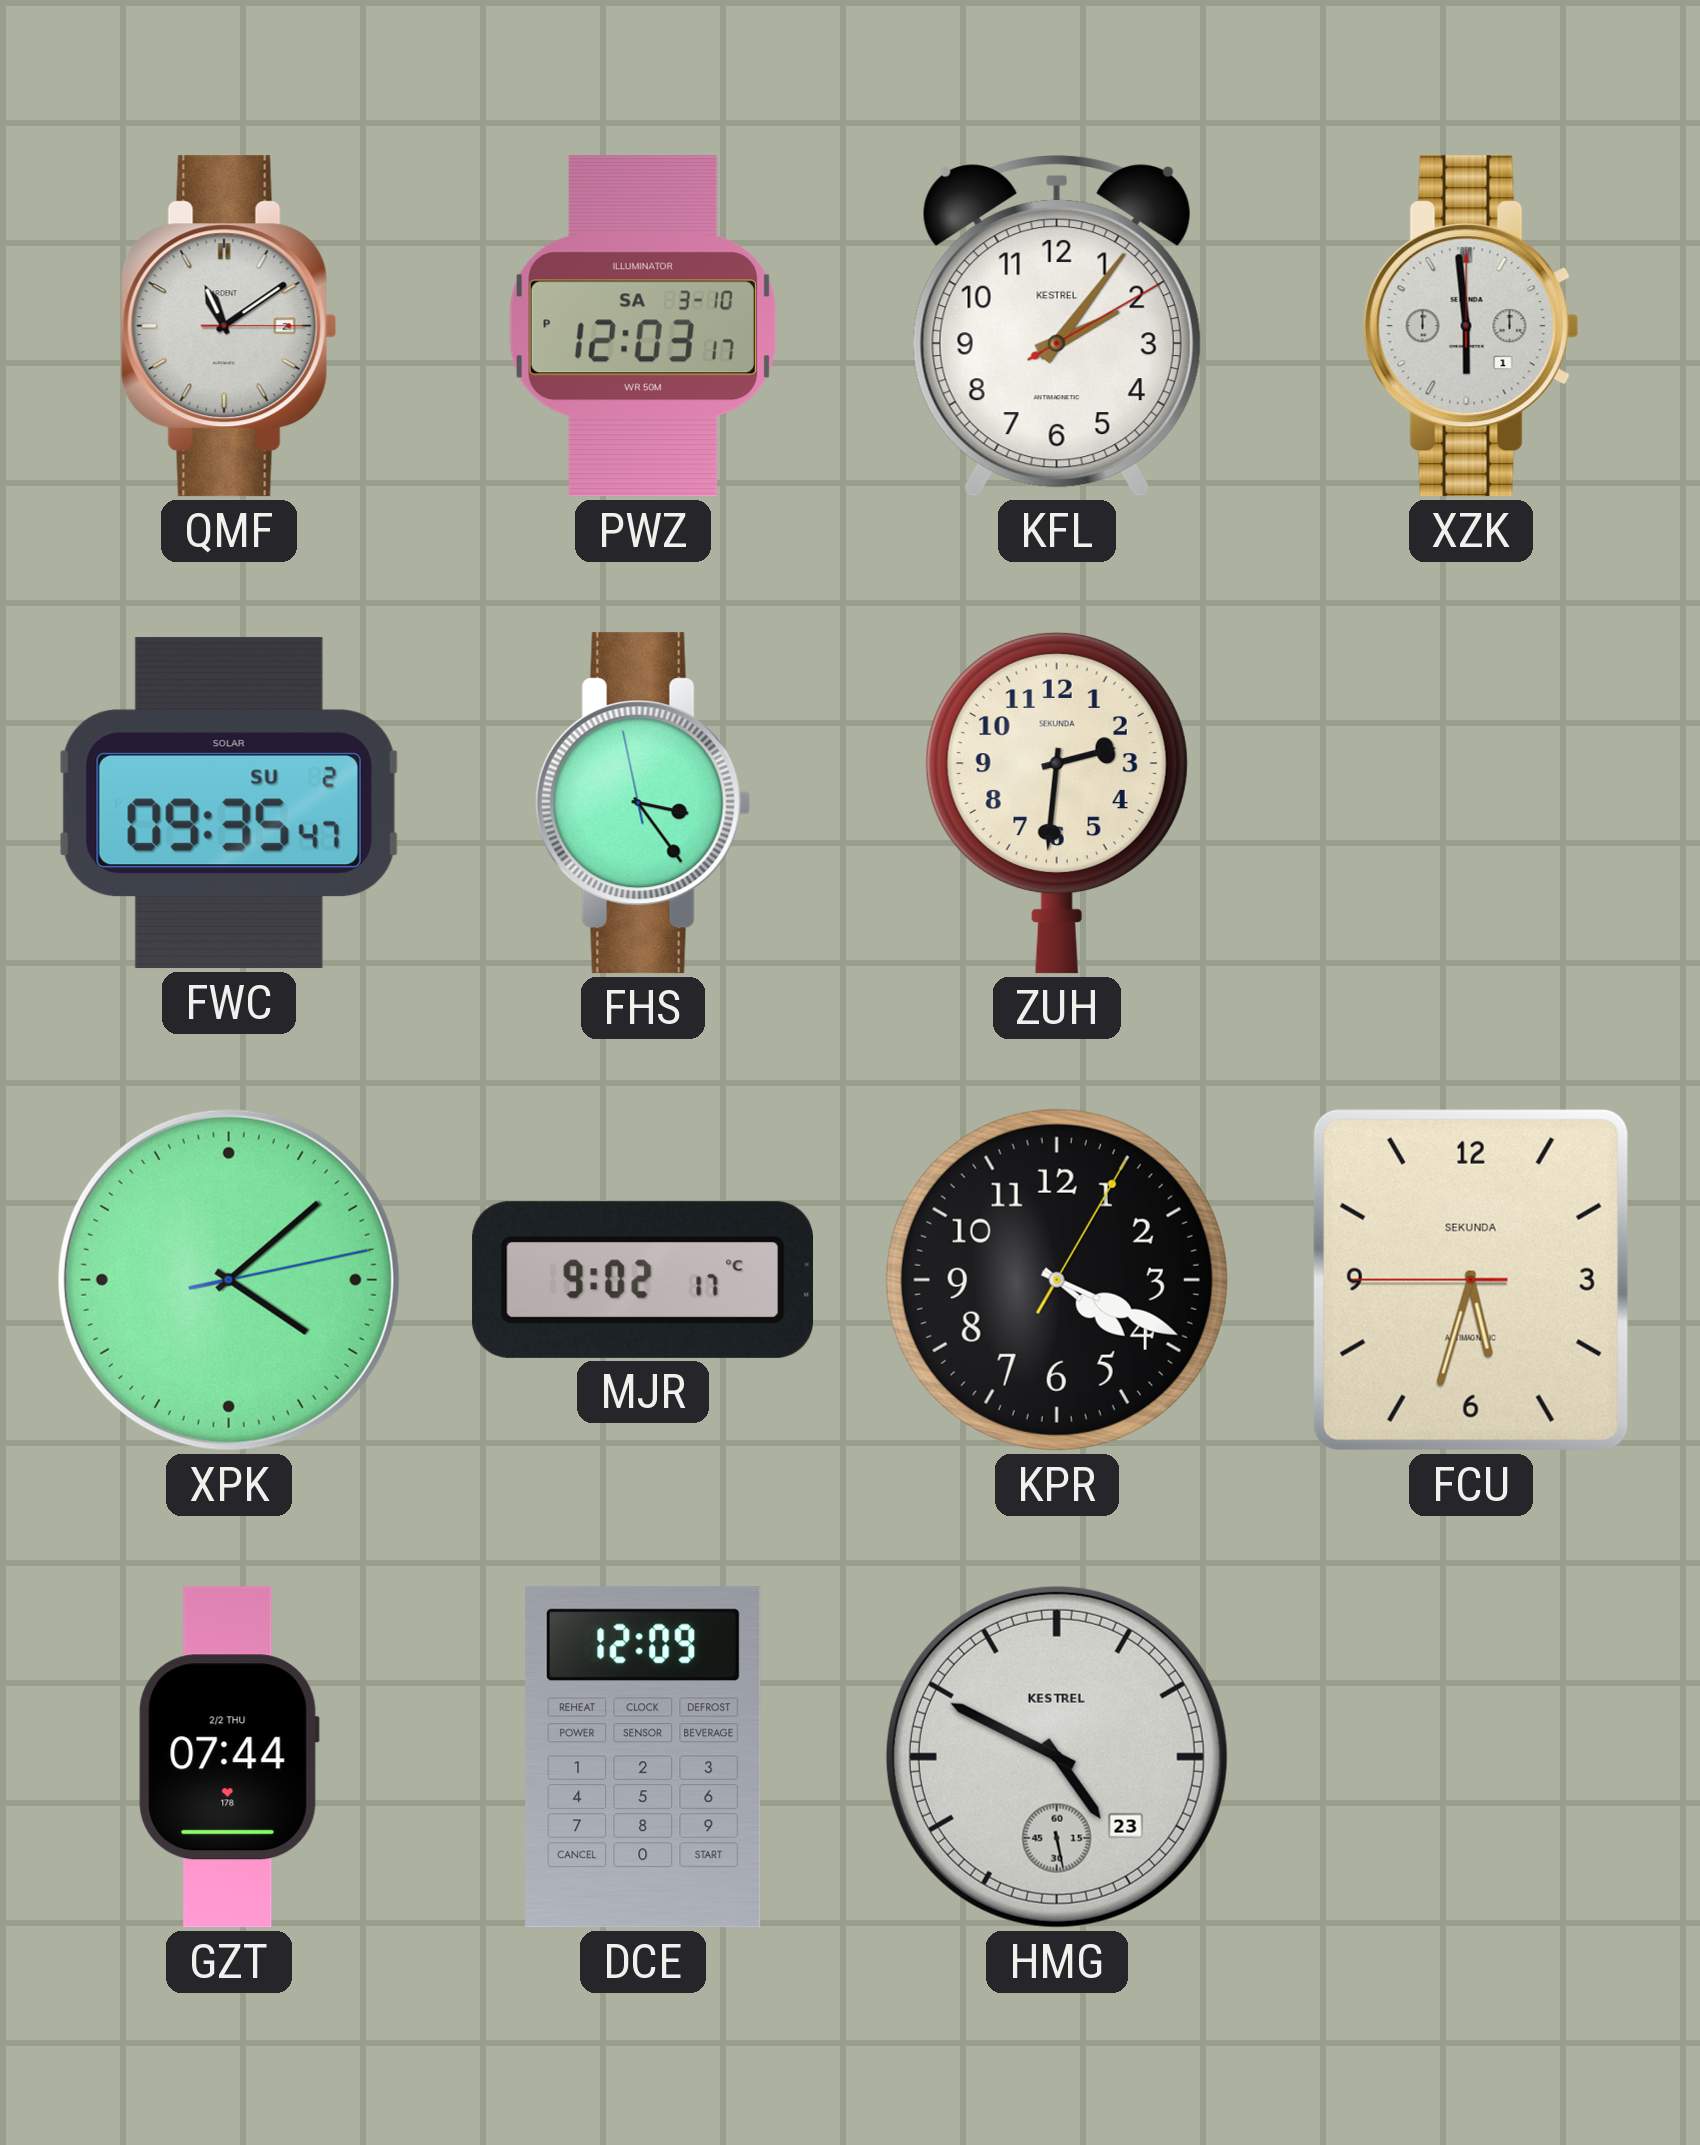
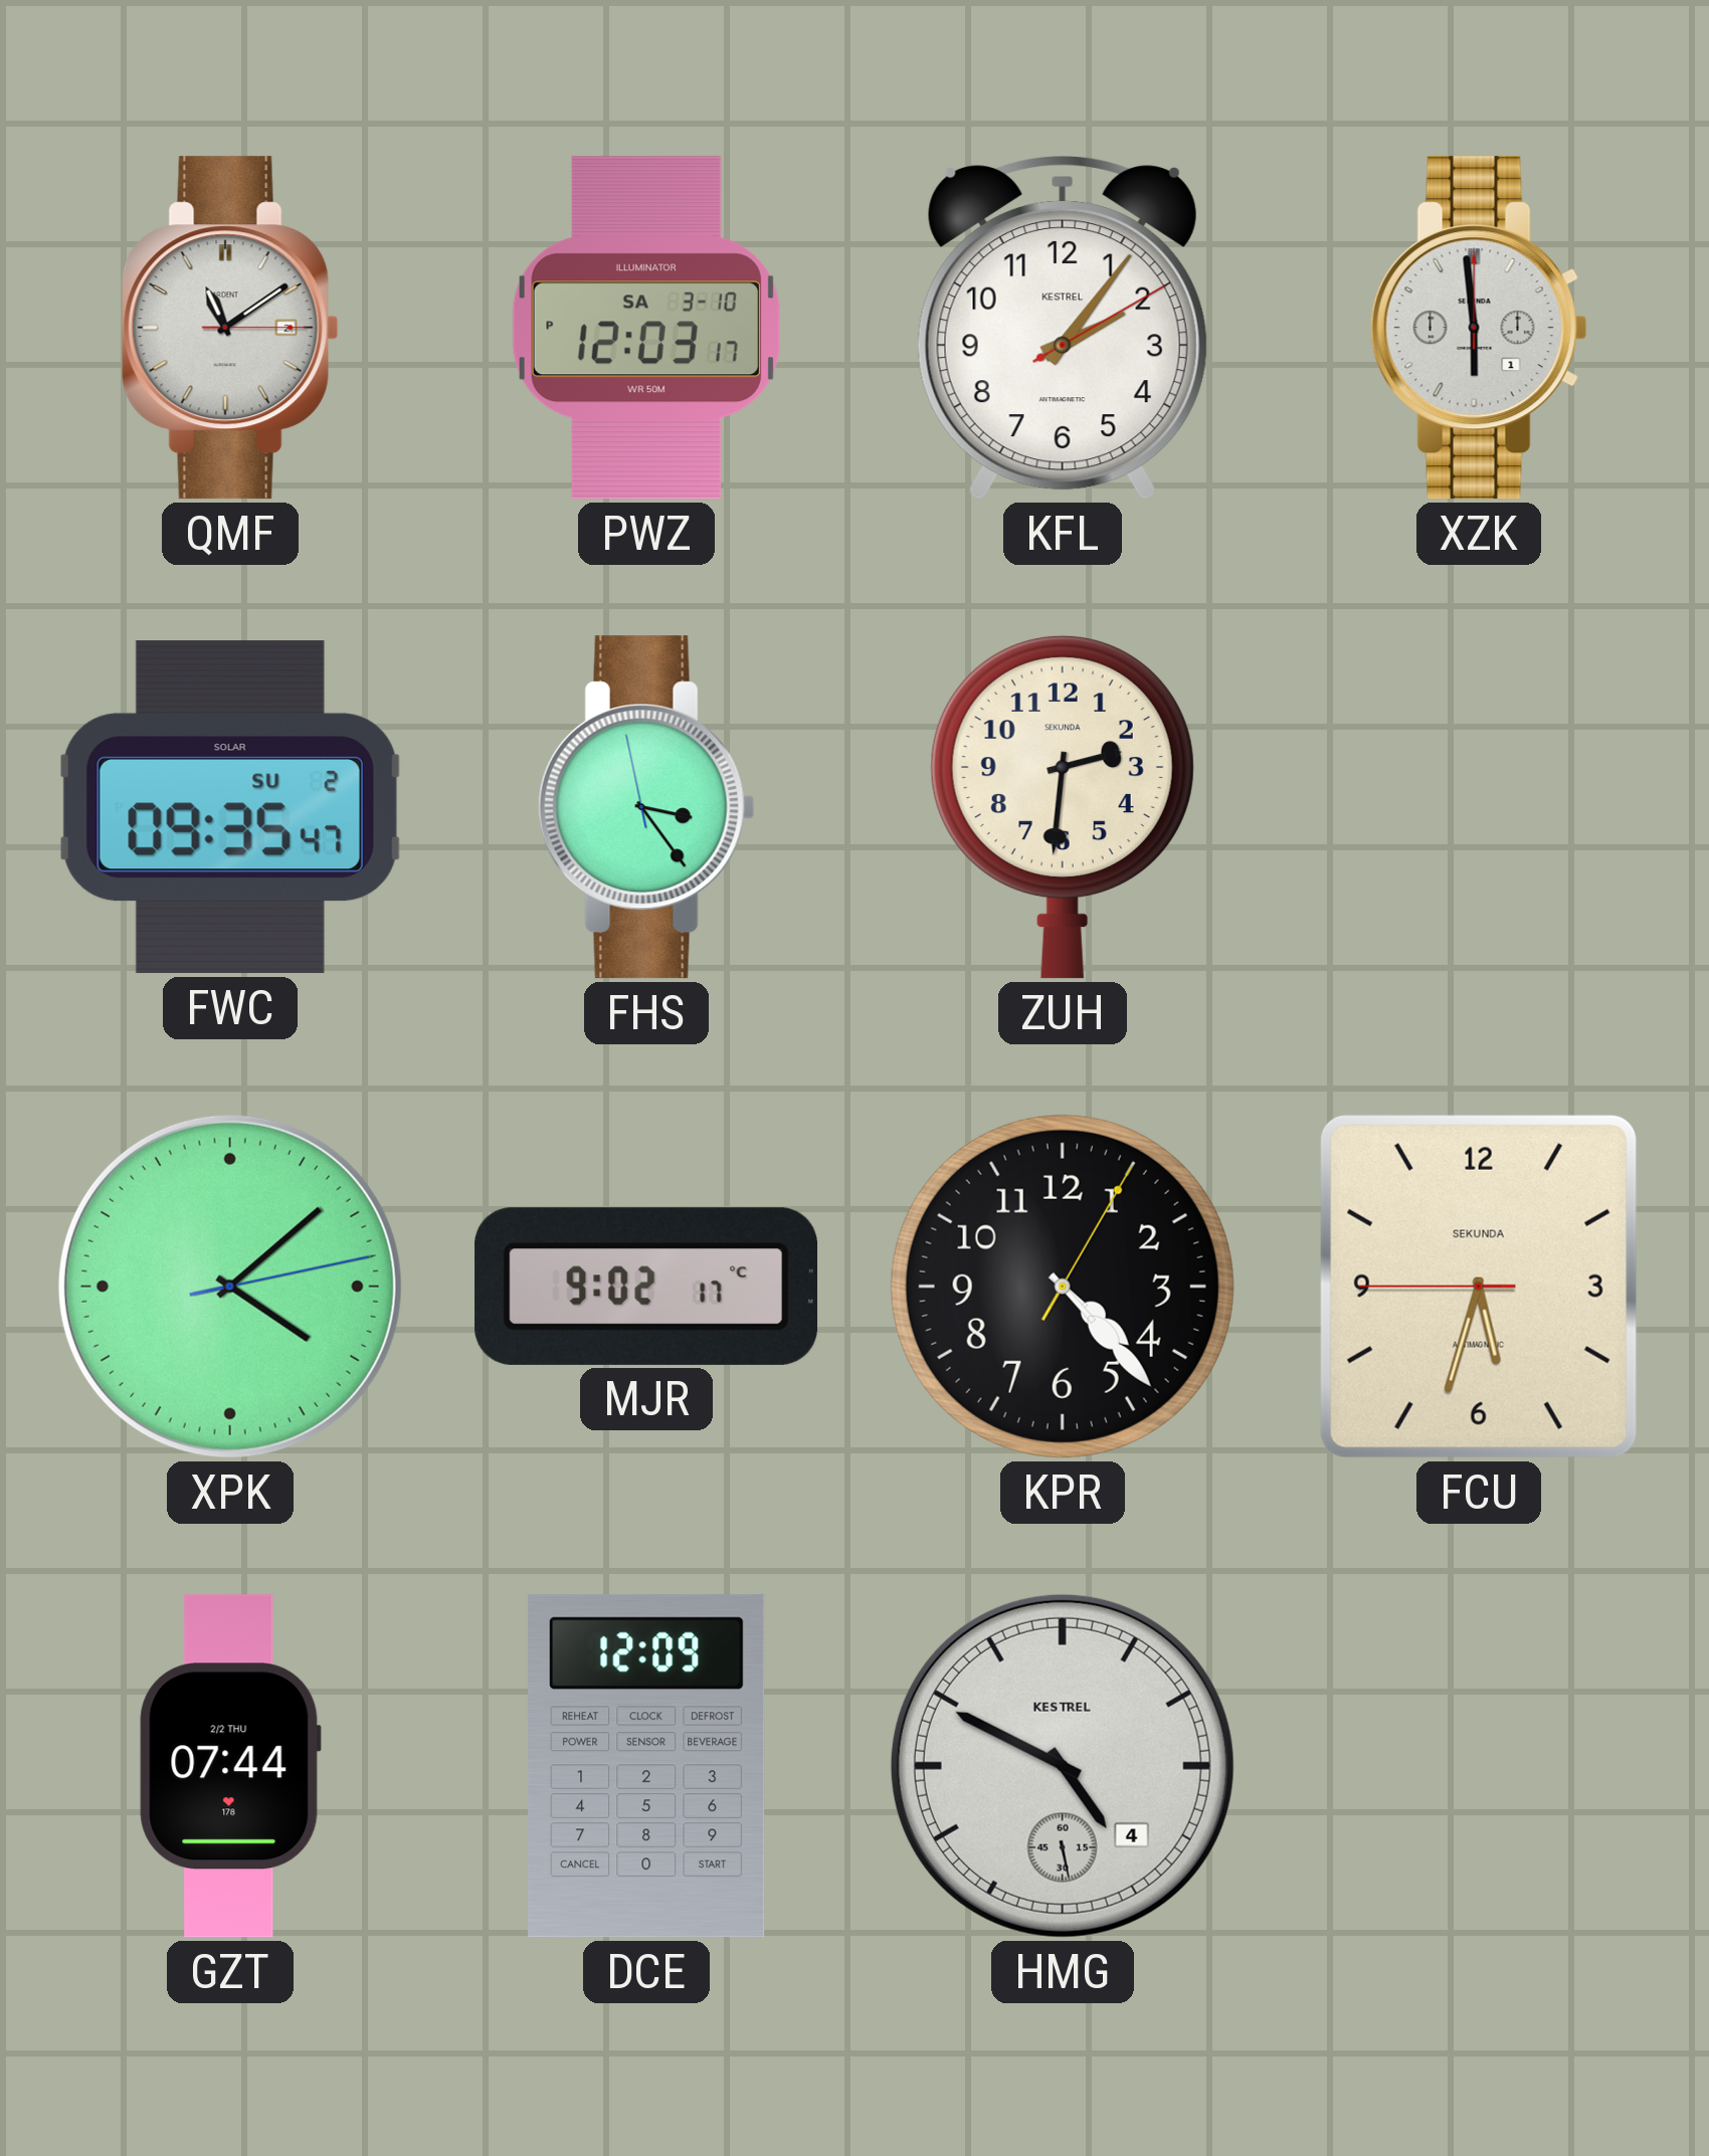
KPR: 4:19 -> 4:23 (1063, 1287)
HMG date: 23 -> 4 (1063, 1766)
